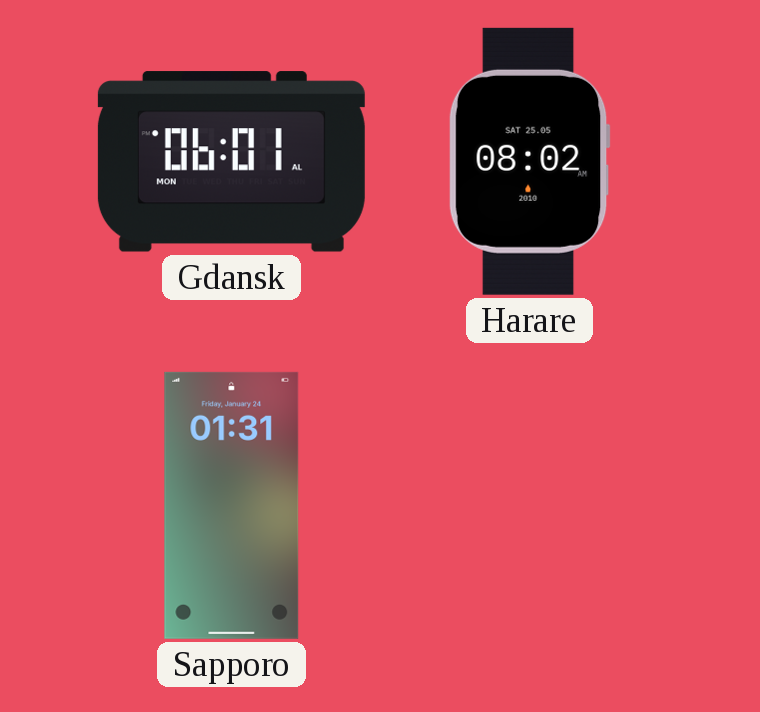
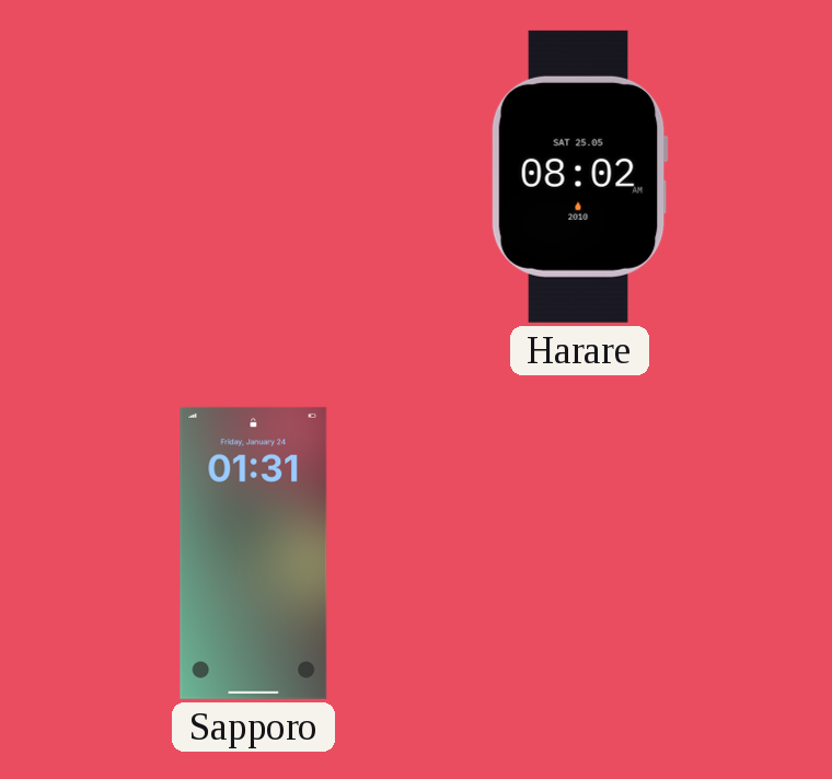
Gdansk: 06:01 -> none (231, 162)
